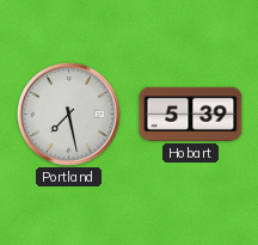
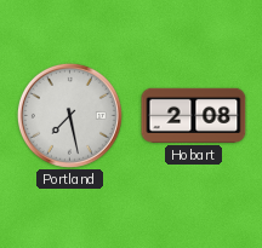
Hobart: 5:39 -> 2:08 (194, 115)
